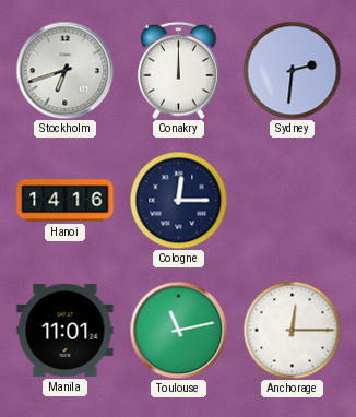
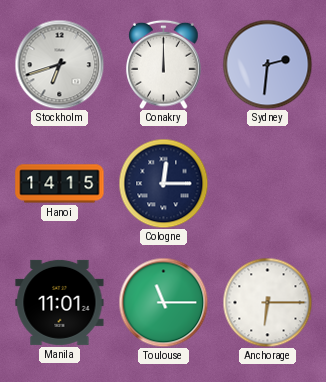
Hanoi: 14:16 -> 14:15 (60, 184)
Toulouse: 11:13 -> 11:15 (163, 302)
Anchorage: 12:15 -> 6:15 (267, 302)
